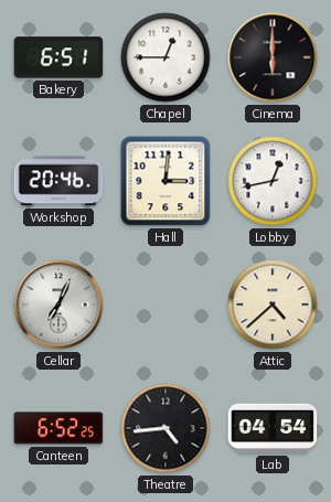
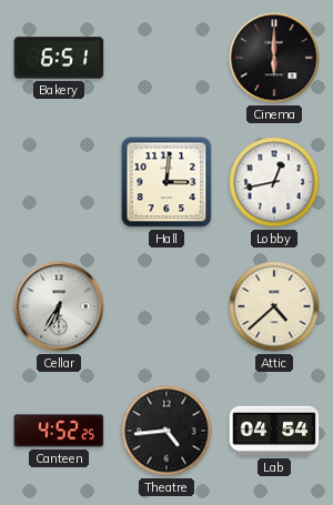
Chapel: 12:45 -> none (165, 57)
Workshop: 20:46 -> none (58, 181)
Cellar: 7:04 -> 6:35 (59, 306)
Canteen: 6:52 -> 4:52 (59, 431)
